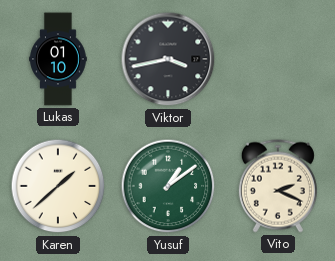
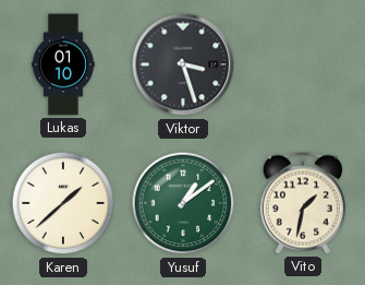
Viktor: 3:43 -> 3:27 (183, 64)
Vito: 2:19 -> 1:32 (303, 203)
